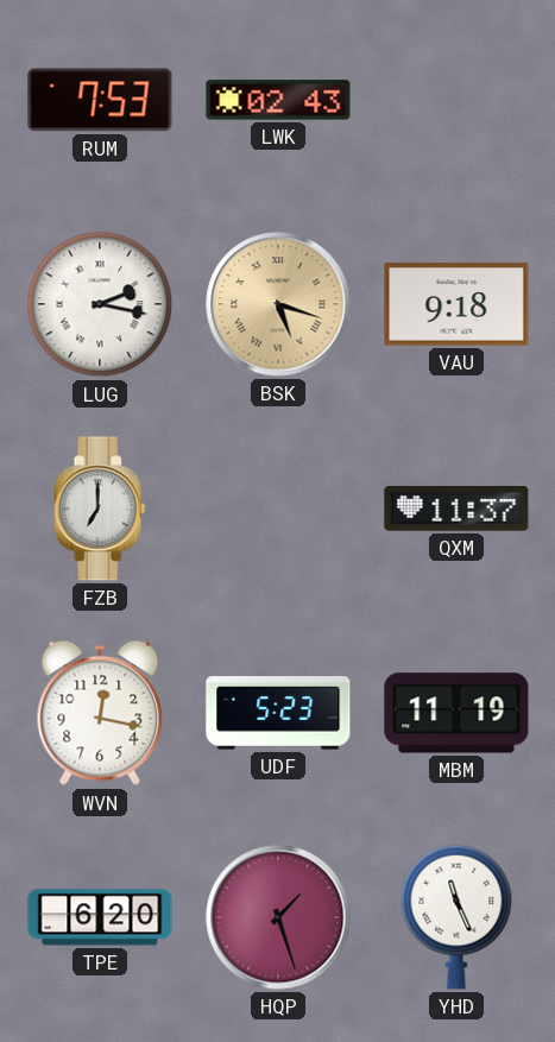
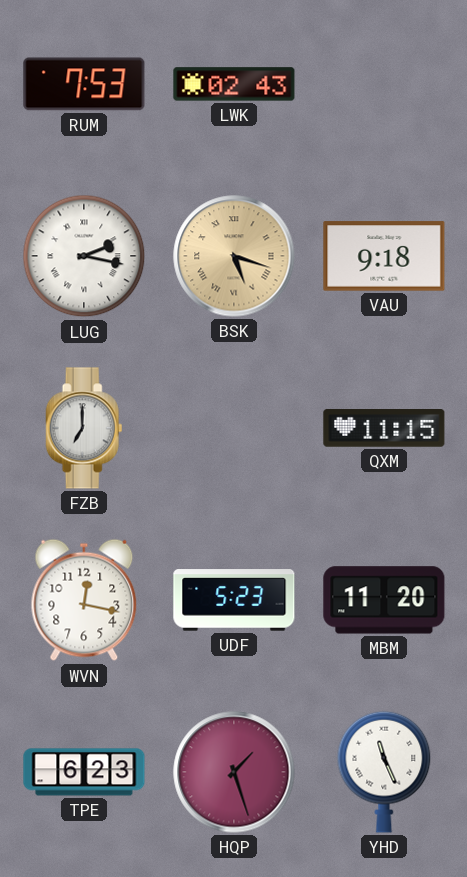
QXM: 11:37 -> 11:15 (384, 429)
MBM: 11:19 -> 11:20 (384, 600)
TPE: 6:20 -> 6:23 (84, 772)
